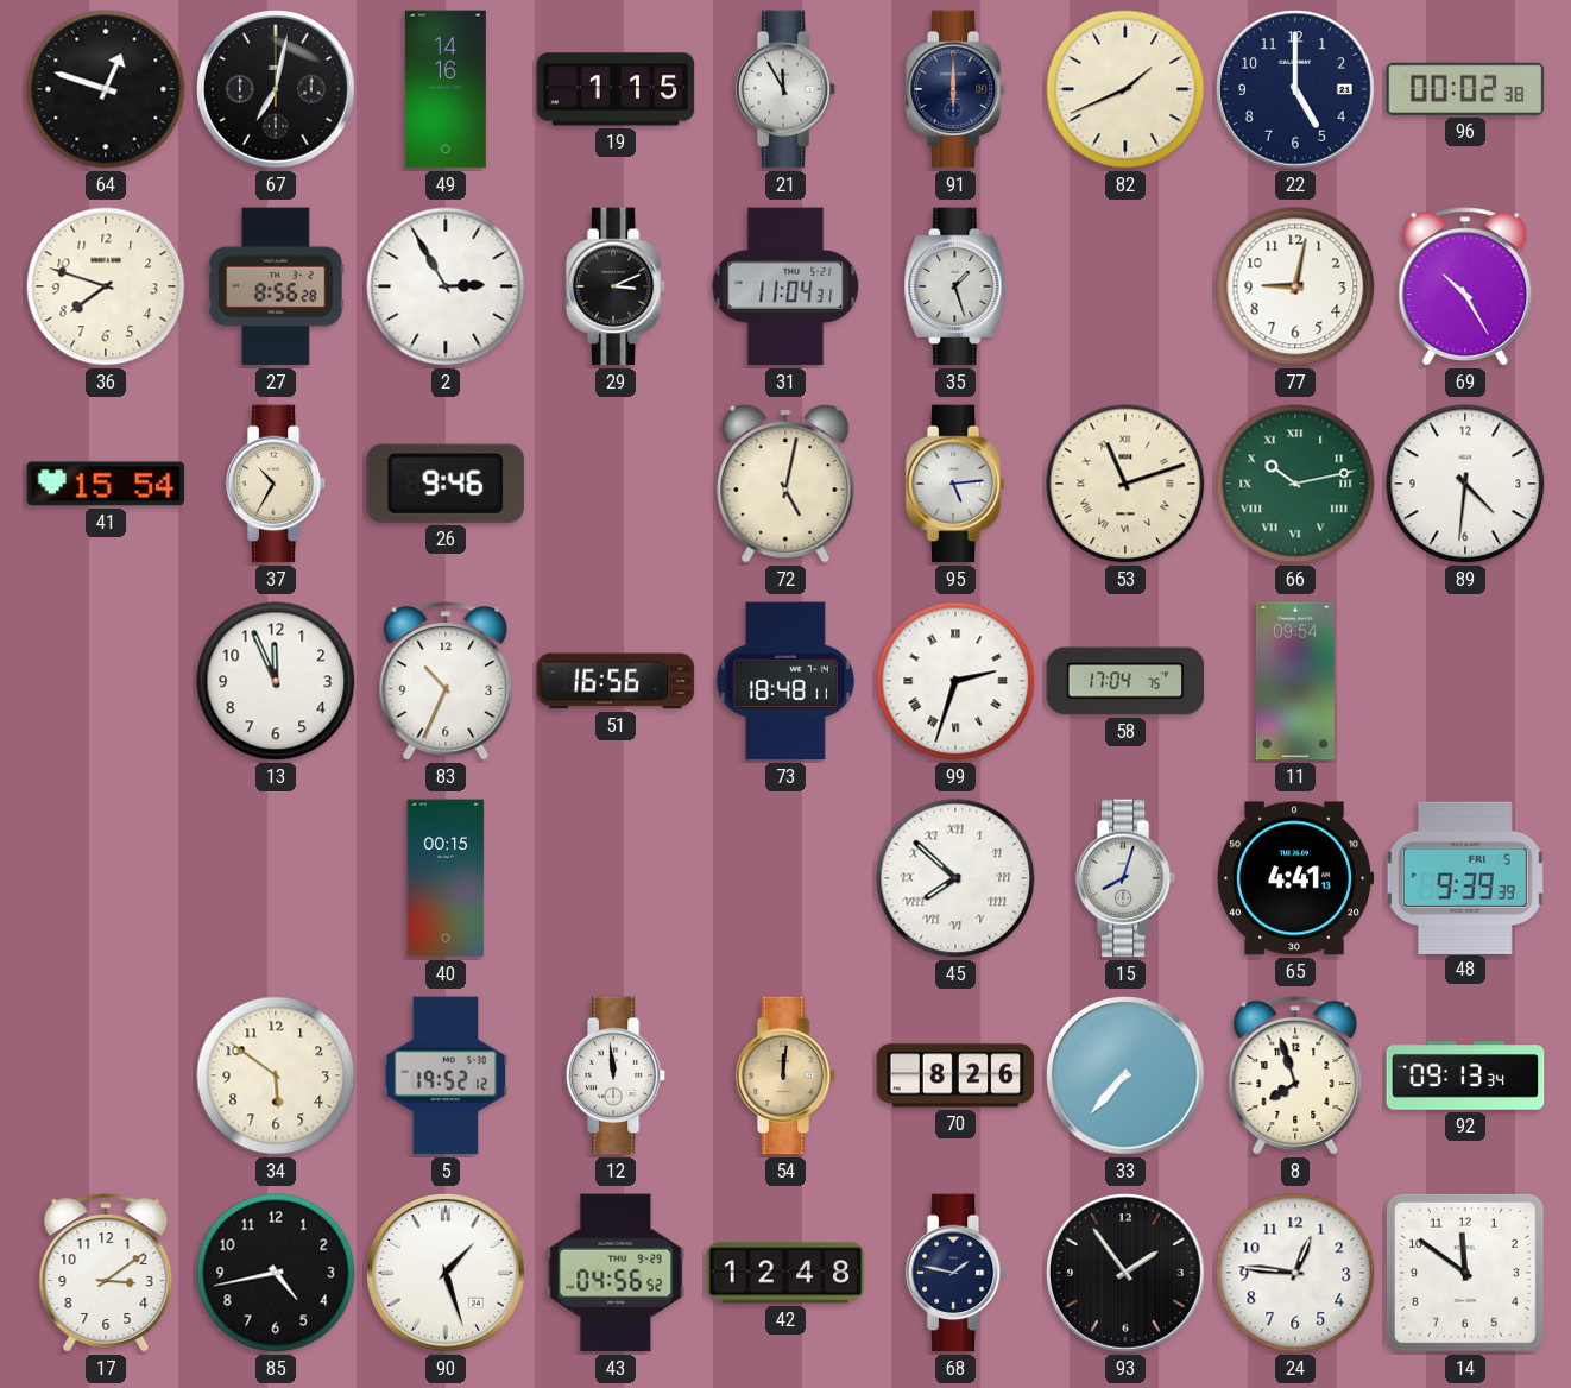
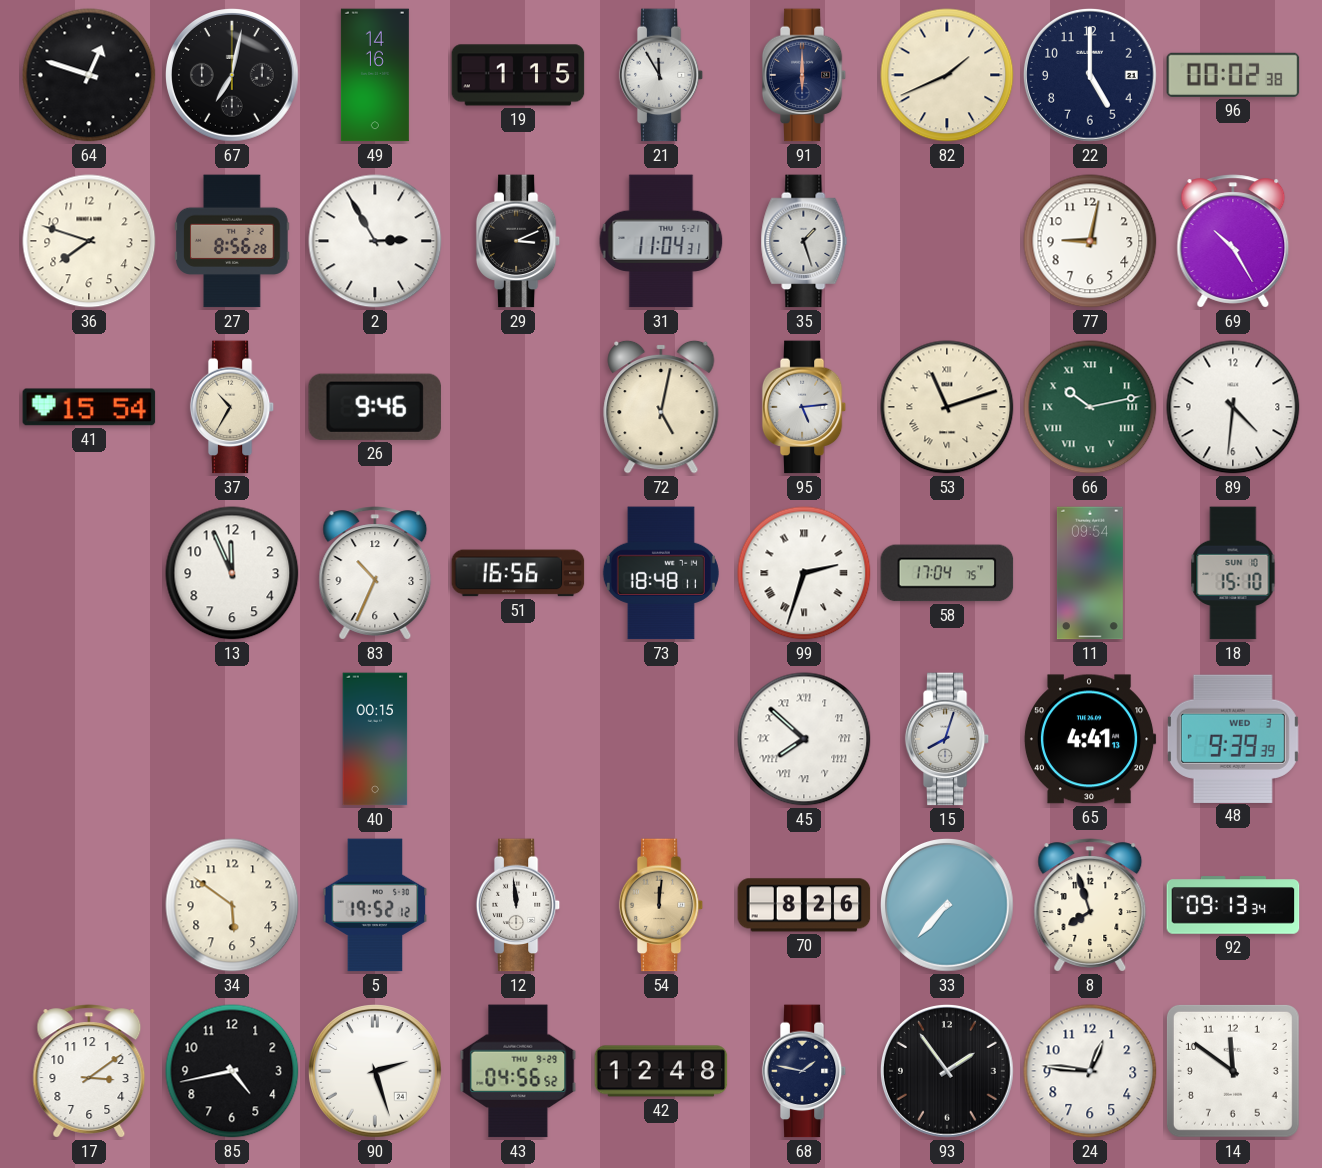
18: none -> 15:10 (1233, 573)
48 date: FRI 5 -> WED 3 (1233, 738)
90: 1:27 -> 2:27 (376, 1072)
